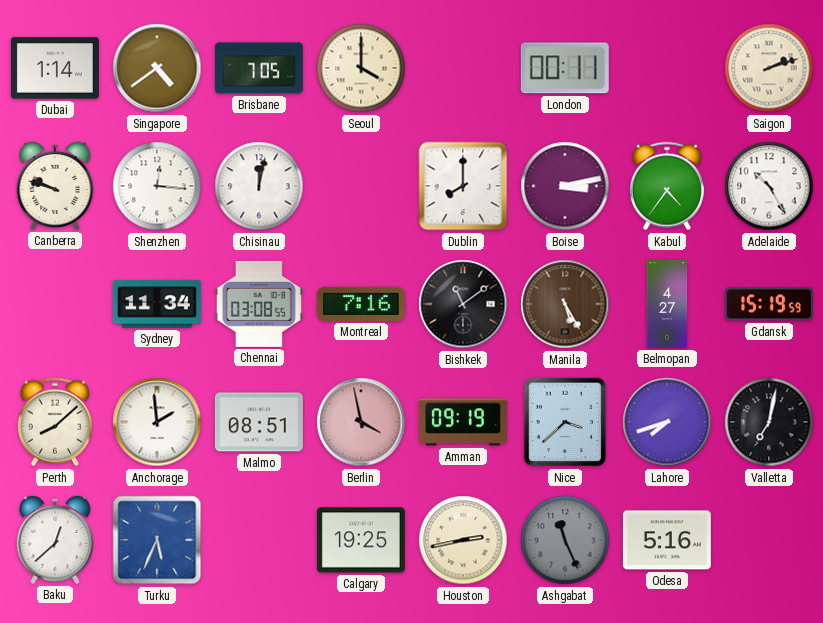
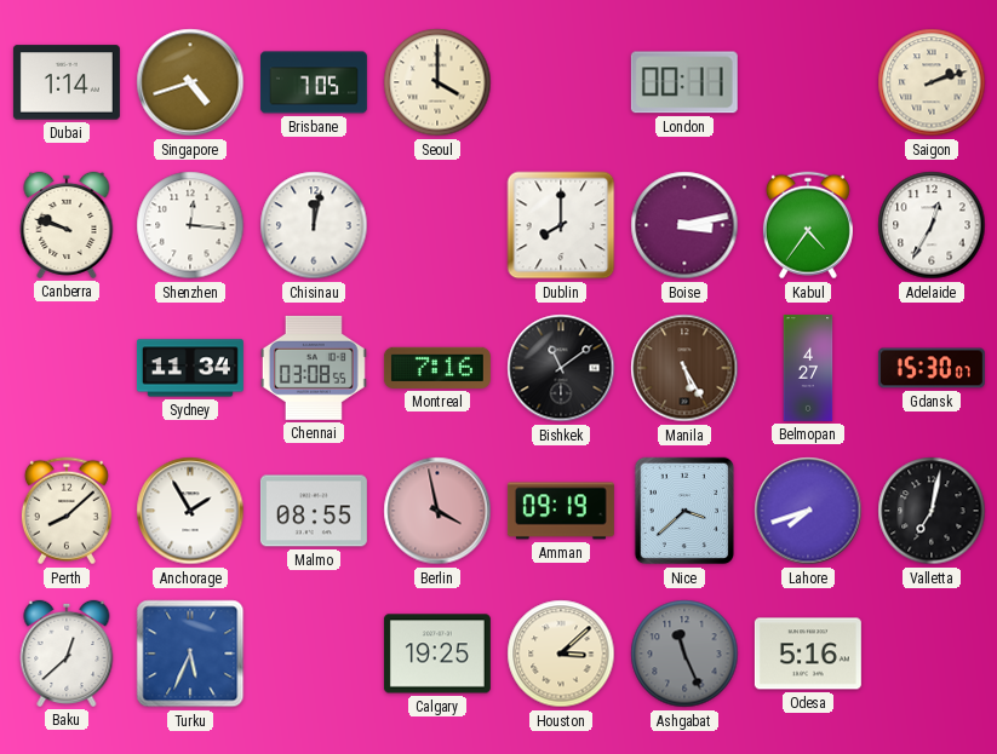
Singapore: 4:39 -> 4:42 (190, 82)
Adelaide: 10:25 -> 12:35 (932, 225)
Gdansk: 15:19 -> 15:30 (932, 368)
Anchorage: 1:59 -> 1:55 (190, 511)
Malmo: 08:51 -> 08:55 (314, 511)
Houston: 2:43 -> 3:08 (561, 654)
